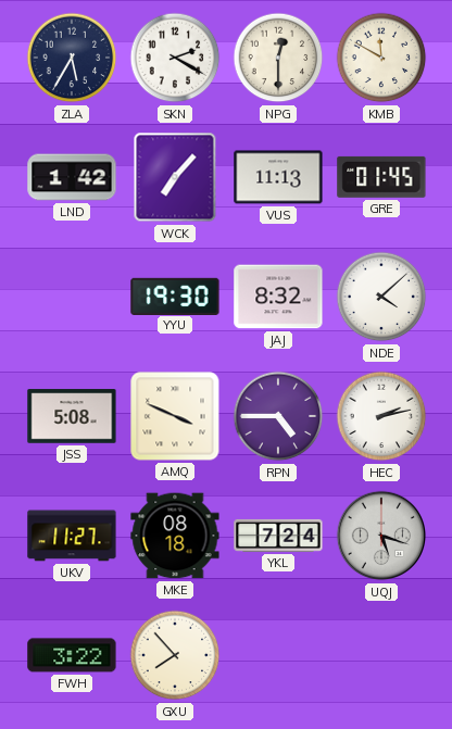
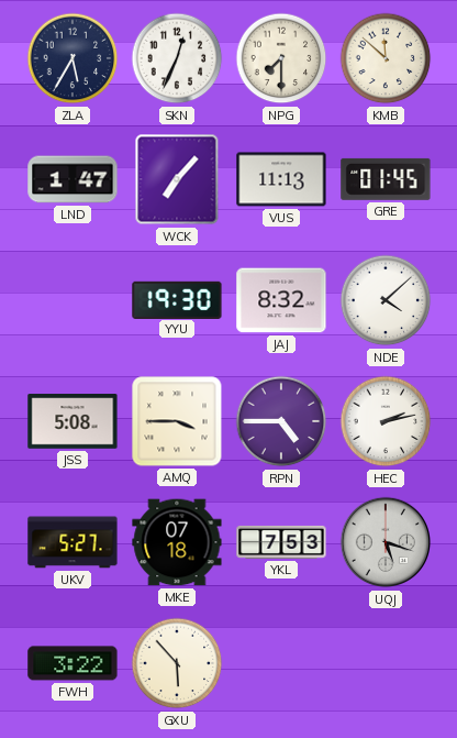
SKN: 2:20 -> 12:34 (177, 58)
NPG: 12:30 -> 7:30 (281, 58)
KMB: 11:50 -> 11:52 (386, 58)
LND: 1:42 -> 1:47 (73, 179)
AMQ: 3:49 -> 3:45 (177, 421)
UKV: 11:27 -> 5:27 (73, 542)
MKE: 08:18 -> 07:18 (177, 542)
YKL: 7:24 -> 7:53 (281, 542)
GXU: 7:53 -> 5:53 (177, 663)
